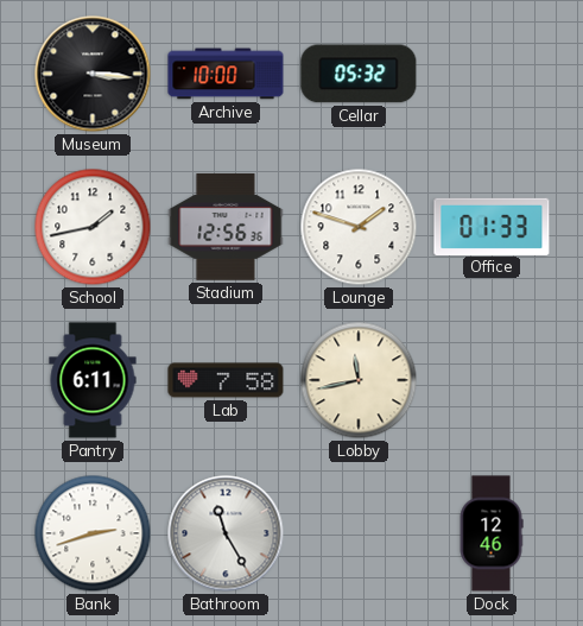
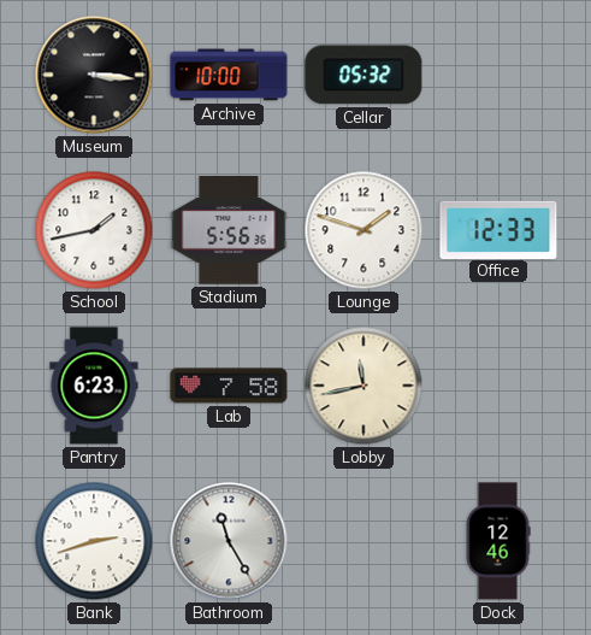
Stadium: 12:56 -> 5:56 (229, 230)
Office: 01:33 -> 12:33 (498, 229)
Pantry: 6:11 -> 6:23 (94, 386)
